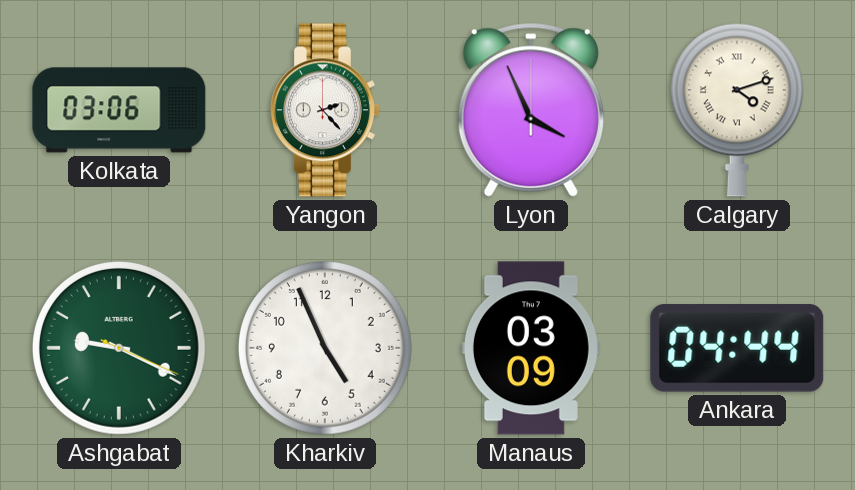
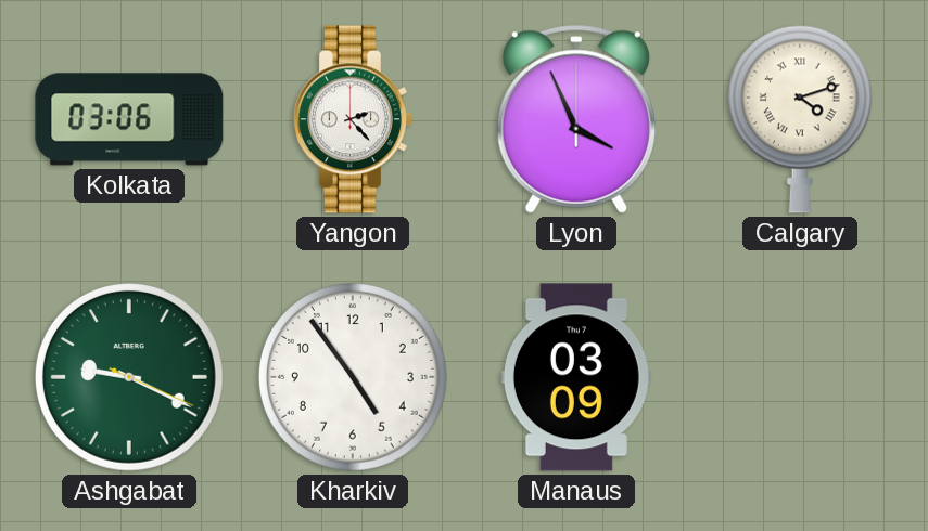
Kharkiv: 4:56 -> 4:54 (353, 377)
Ankara: 04:44 -> none (737, 348)
